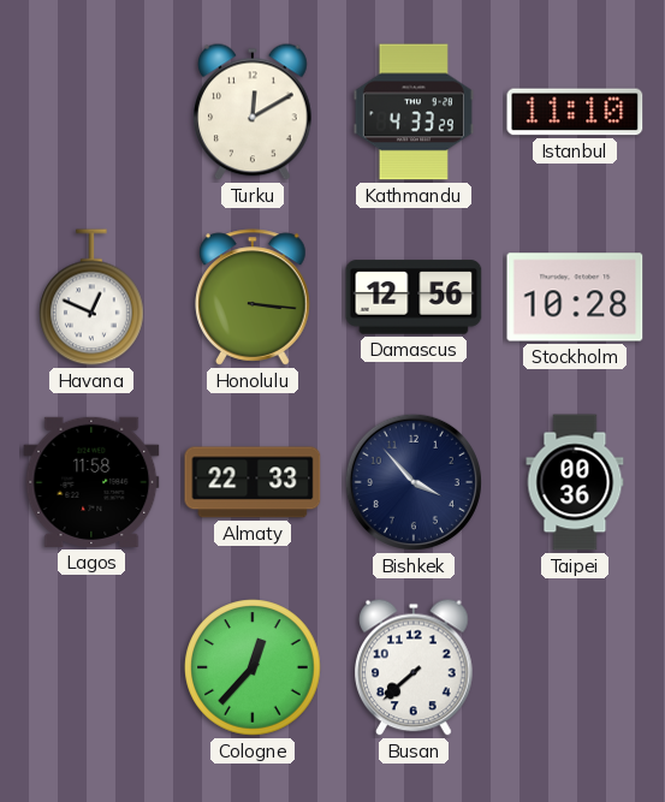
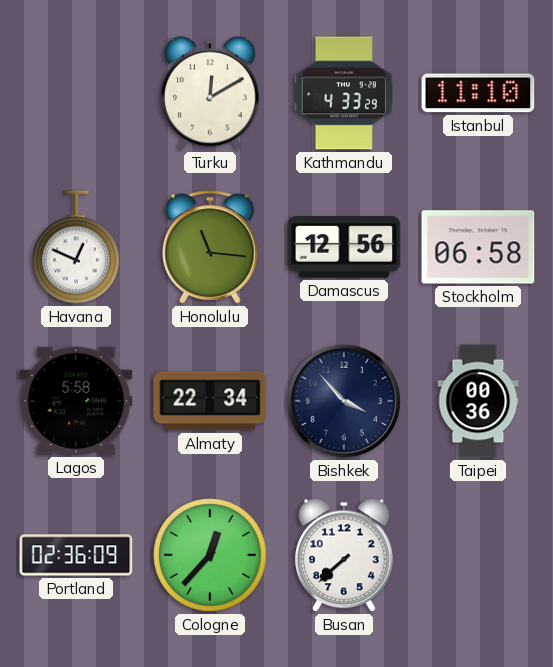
Honolulu: 3:16 -> 11:16 (210, 247)
Stockholm: 10:28 -> 06:58 (478, 247)
Lagos: 11:58 -> 5:58 (76, 401)
Almaty: 22:33 -> 22:34 (210, 401)
Portland: none -> 02:36 (76, 555)
